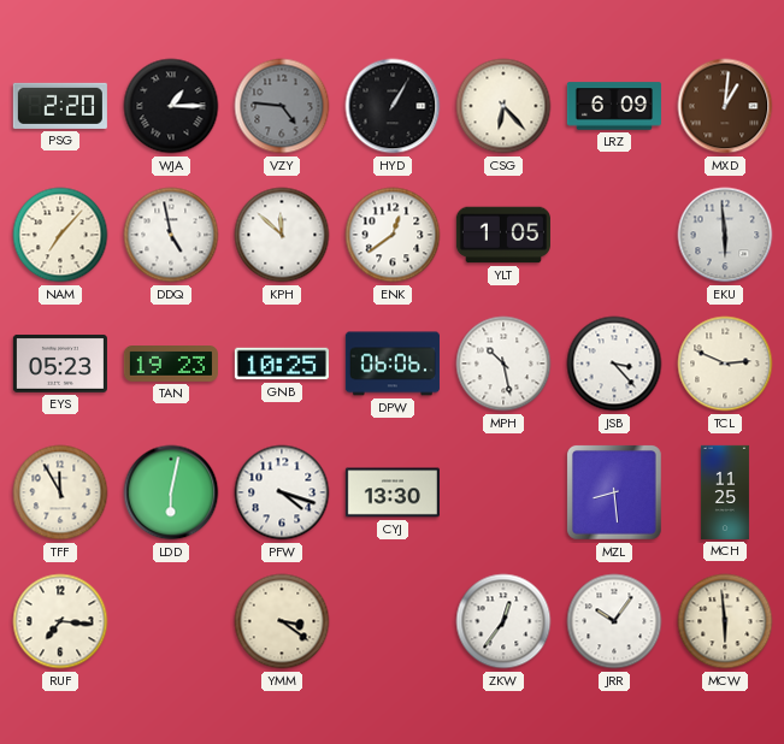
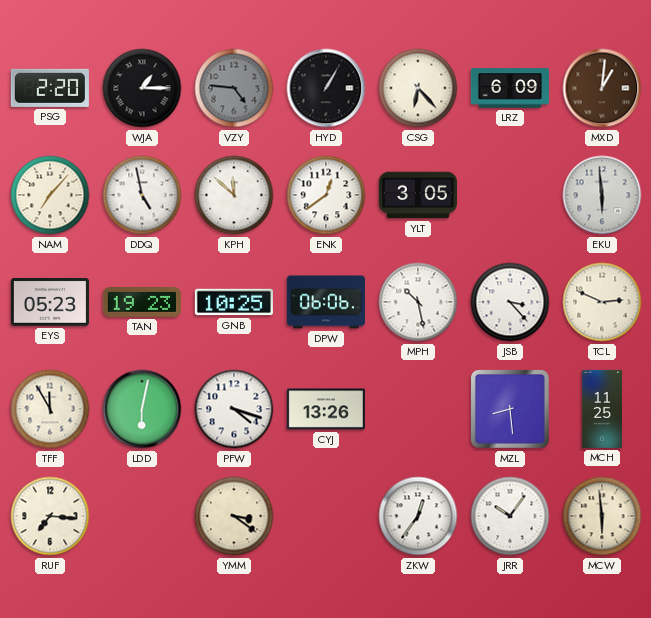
YLT: 1:05 -> 3:05 (418, 195)
CYJ: 13:30 -> 13:26 (326, 409)
